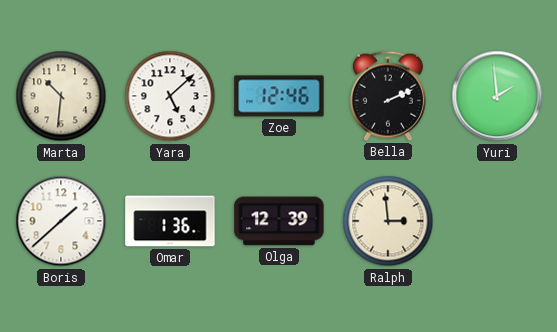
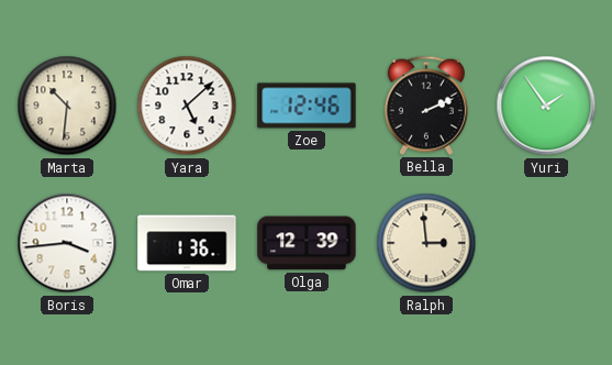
Yuri: 1:59 -> 1:54 (546, 106)
Boris: 1:38 -> 3:44 (67, 243)
